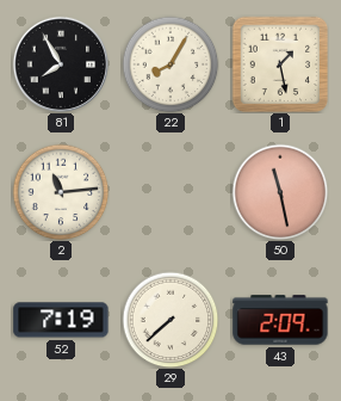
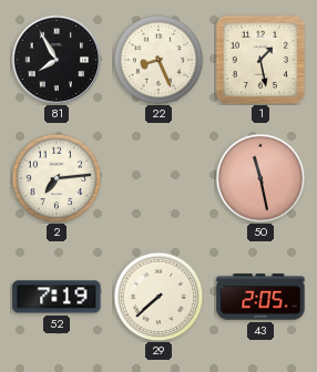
22: 8:05 -> 8:26 (158, 60)
2: 11:14 -> 7:14 (57, 178)
43: 2:09 -> 2:05 (260, 297)
